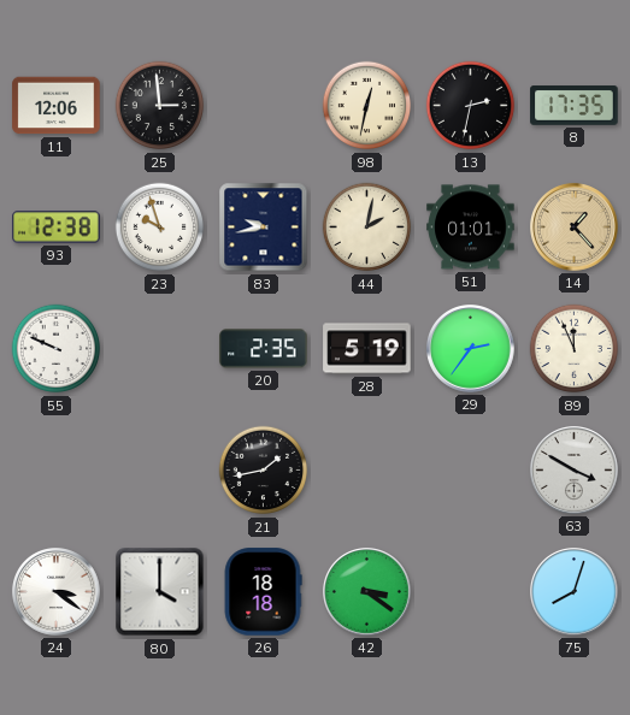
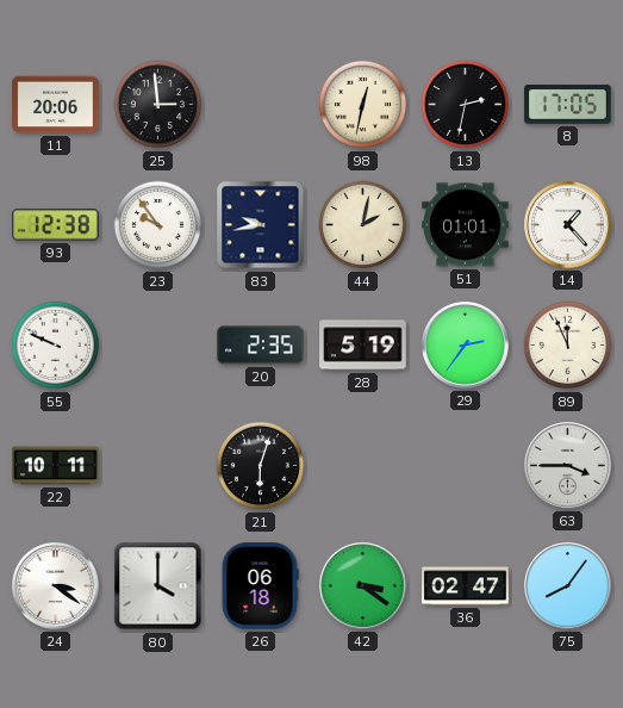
11: 12:06 -> 20:06 (56, 105)
8: 17:35 -> 17:05 (568, 105)
23: 9:57 -> 9:54 (158, 225)
14 dial: champagne -> white (568, 225)
22: none -> 10:11 (56, 466)
21: 1:43 -> 6:03 (261, 466)
63: 3:50 -> 3:45 (568, 466)
26: 18:18 -> 06:18 (260, 586)
36: none -> 02:47 (466, 586)
75: 8:03 -> 8:06 (568, 586)
